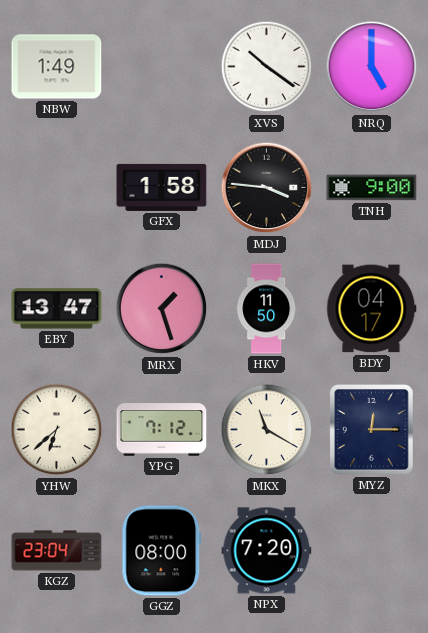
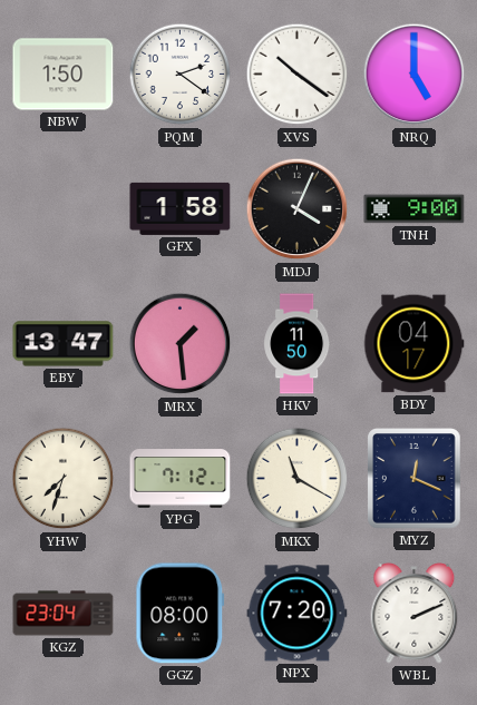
NBW: 1:49 -> 1:50 (64, 75)
PQM: none -> 2:21 (181, 75)
MDJ: 3:46 -> 4:04 (298, 209)
MRX: 1:27 -> 1:29 (181, 344)
YHW: 6:38 -> 7:33 (64, 479)
MYZ: 12:15 -> 12:19 (415, 479)
WBL: none -> 2:11 (415, 614)
